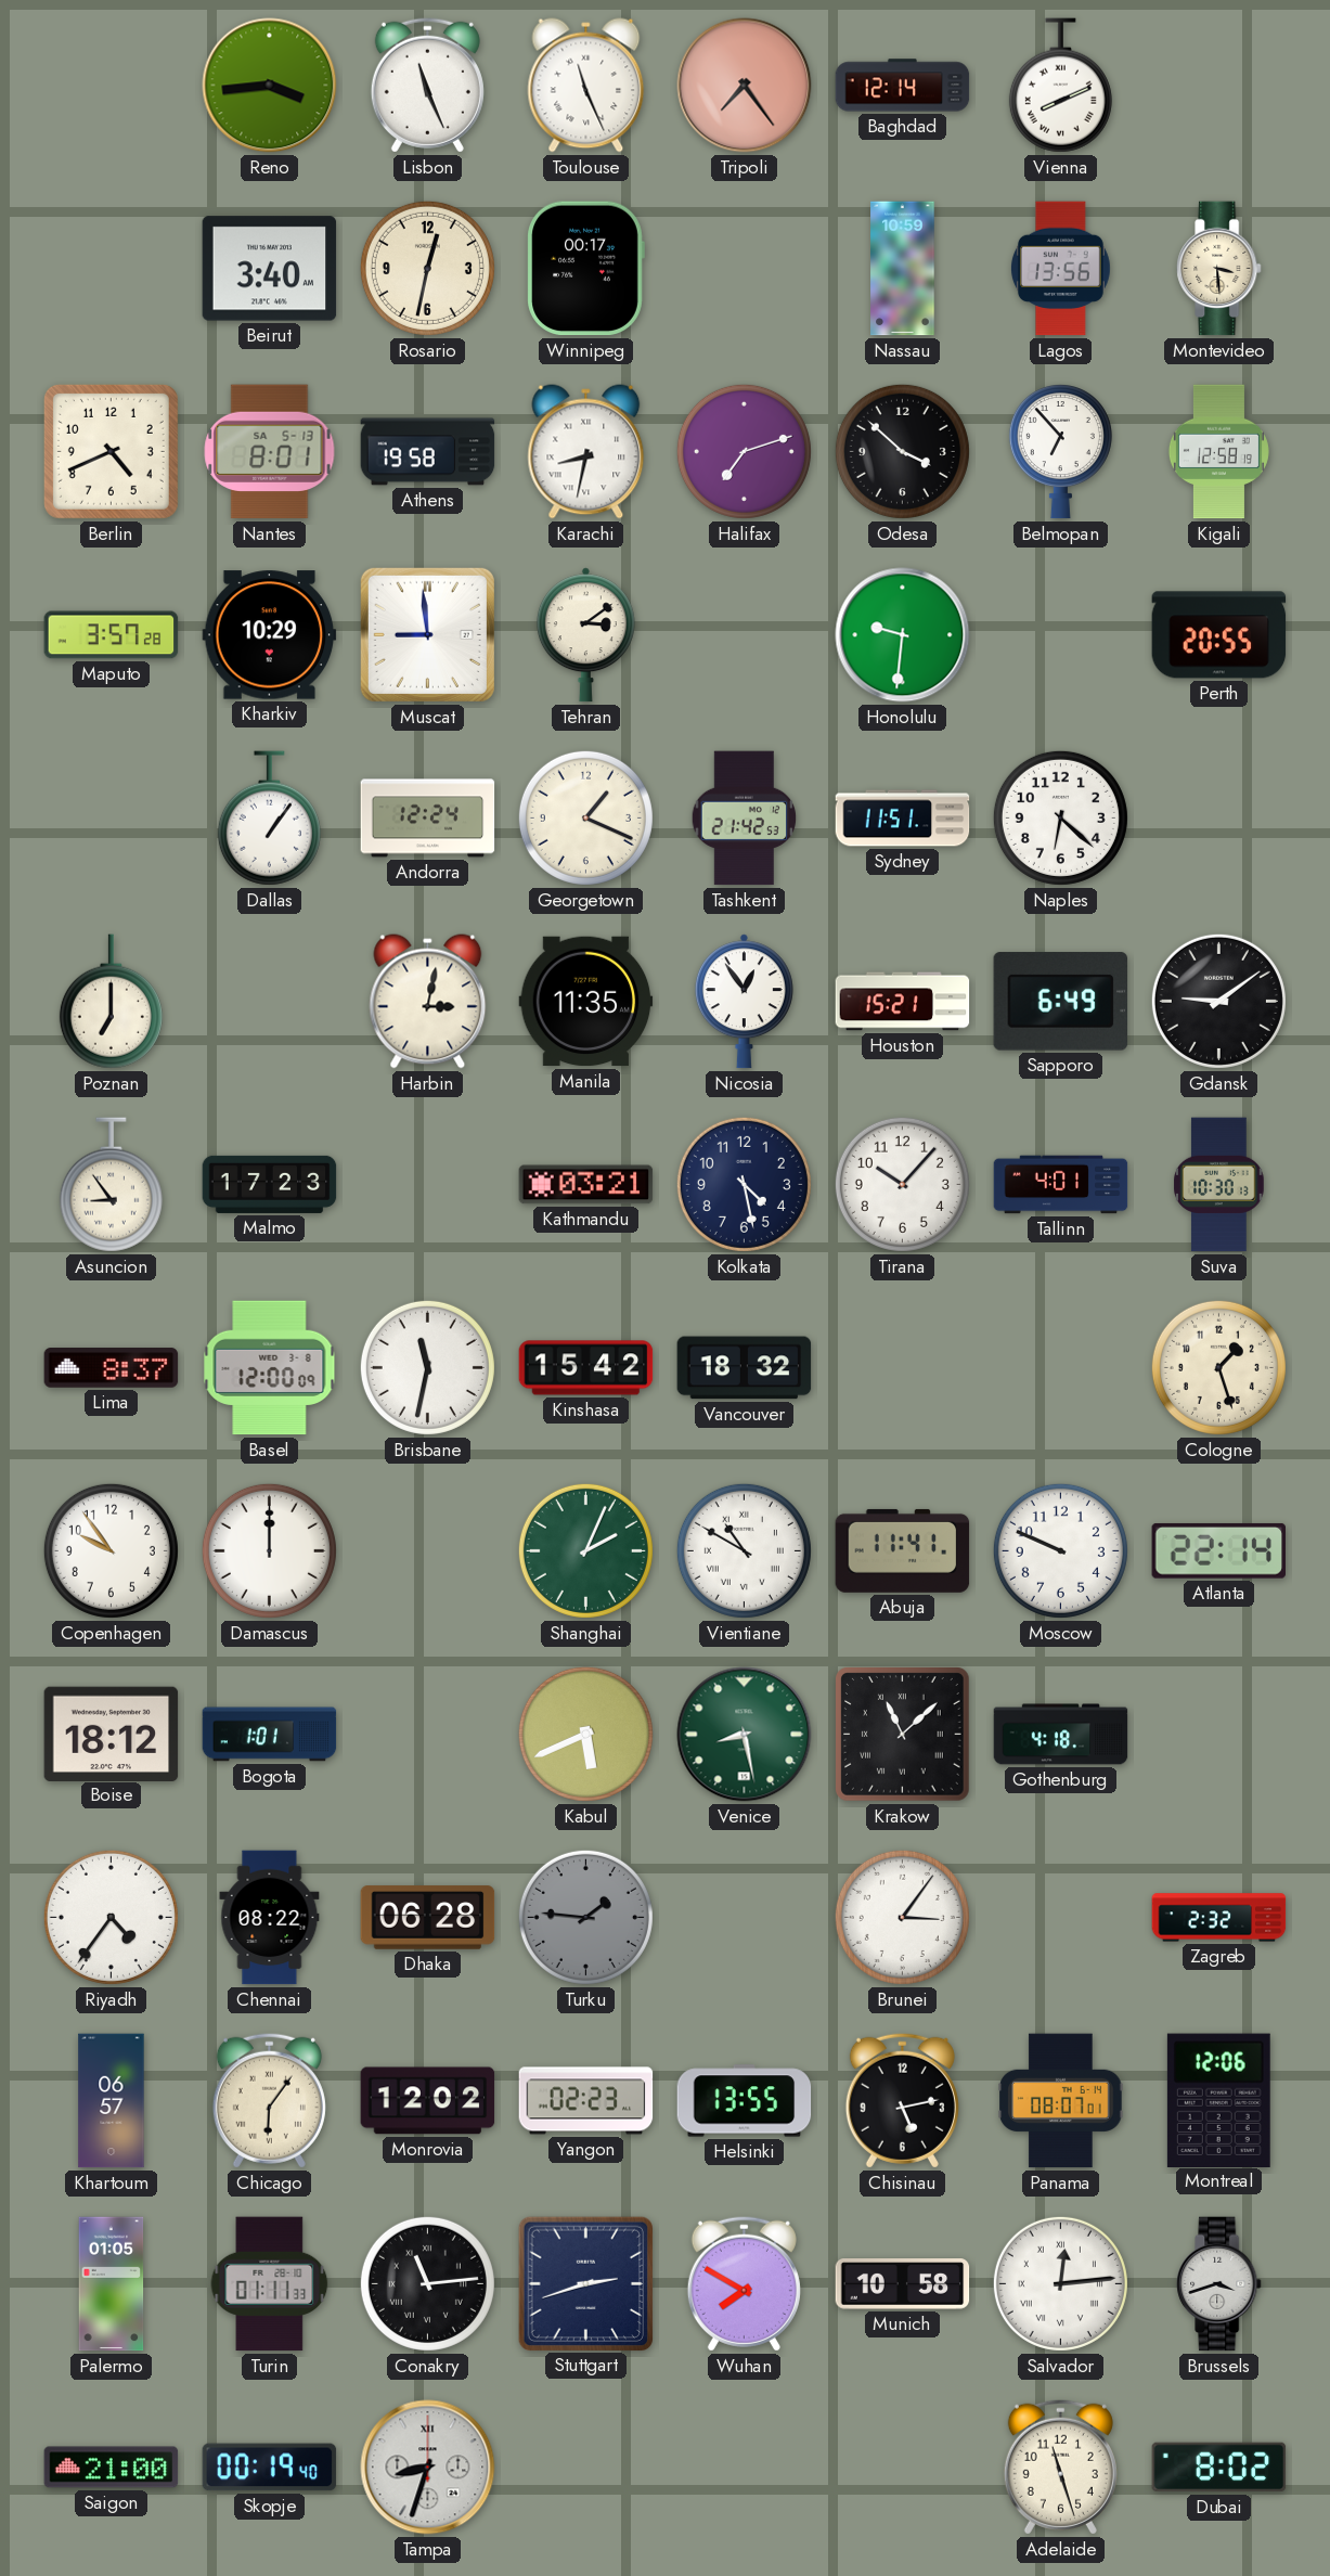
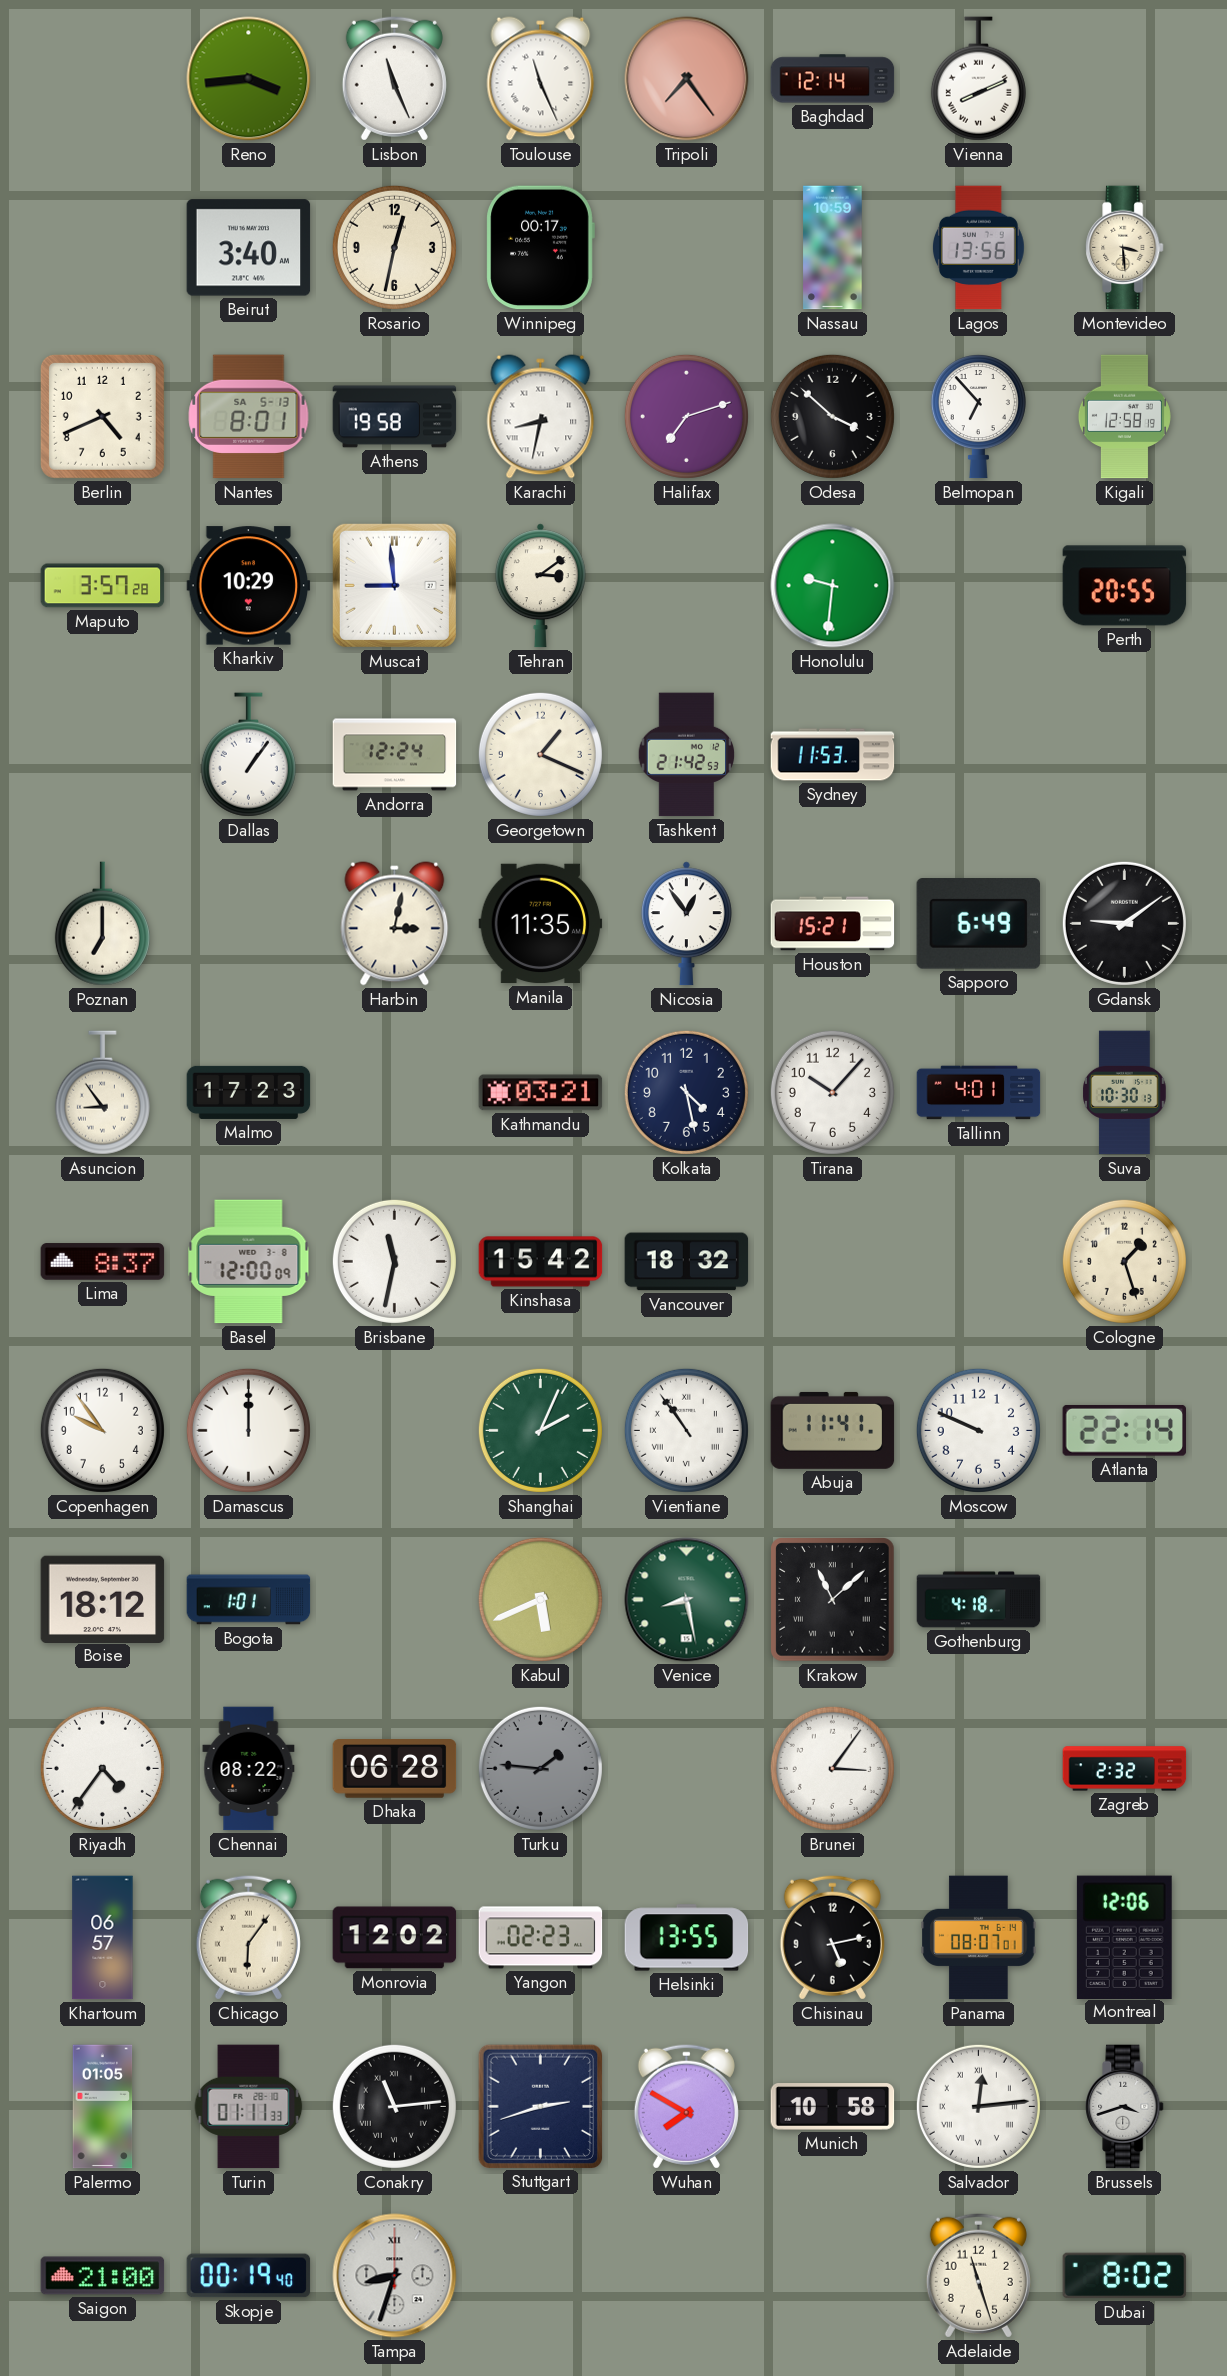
Sydney: 11:51 -> 11:53 (833, 755)
Naples: 6:22 -> none (1060, 817)
Vientiane: 10:50 -> 10:54 (686, 1430)
